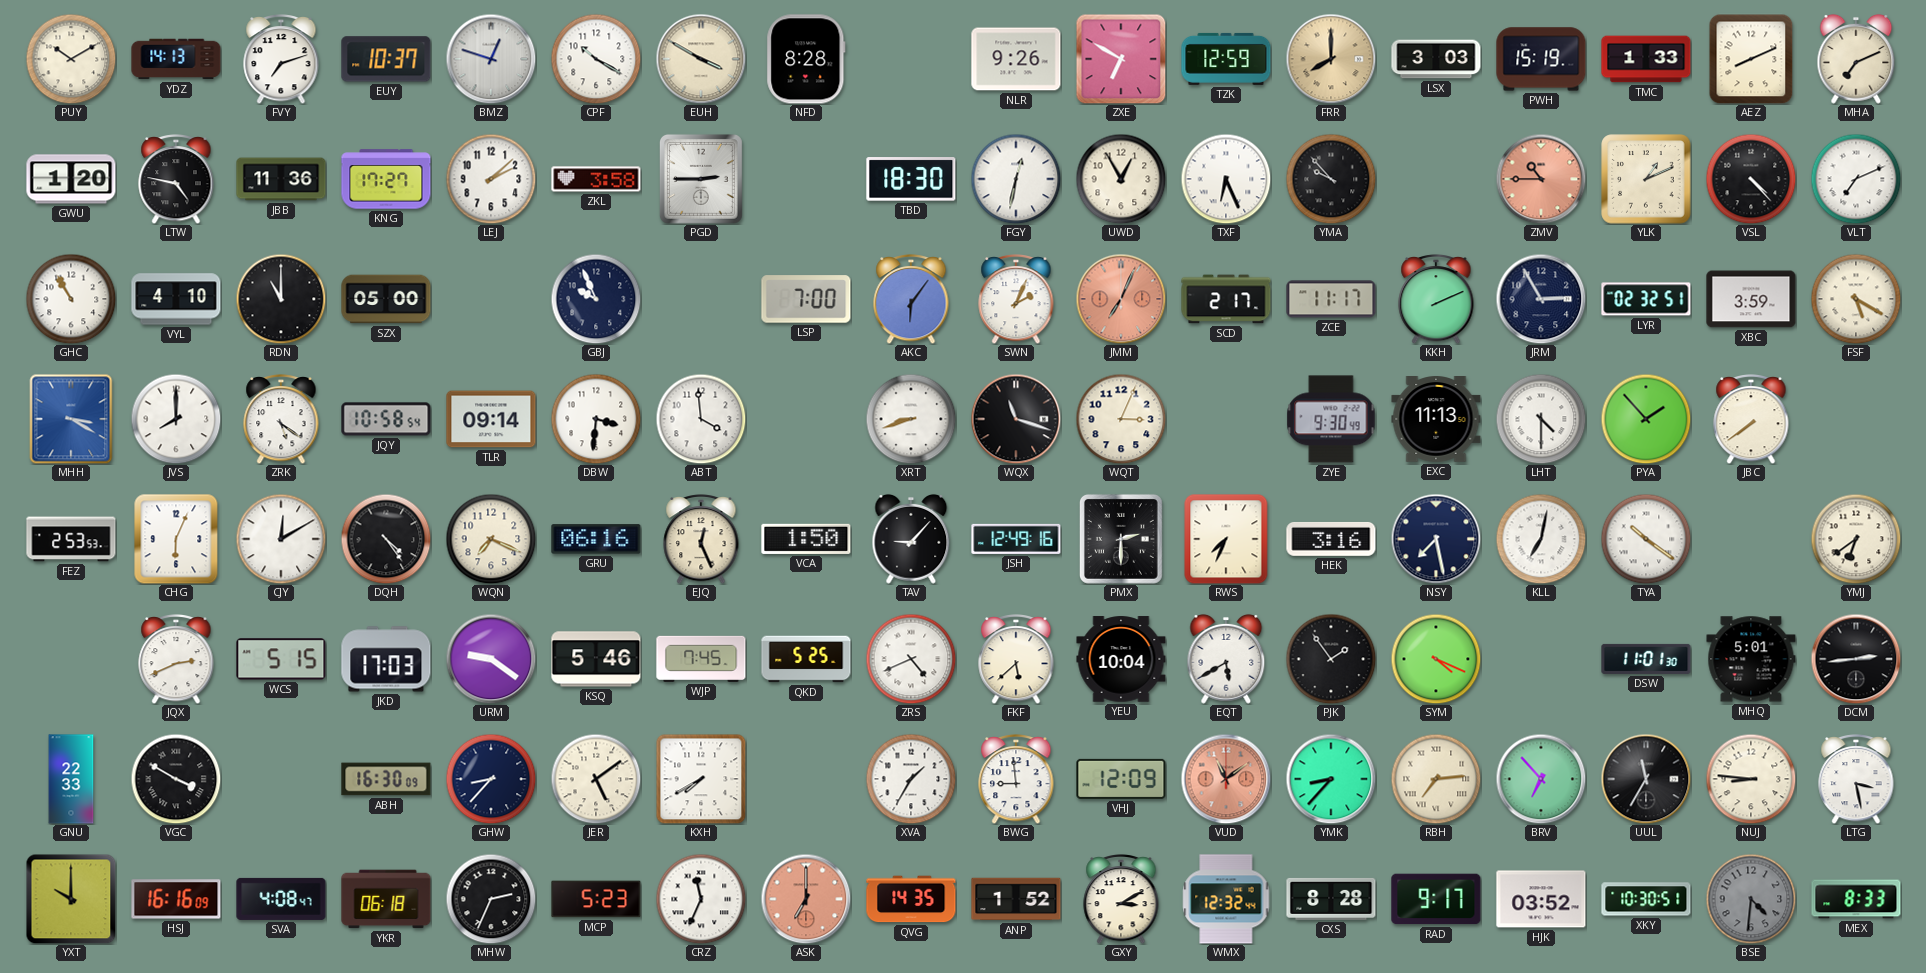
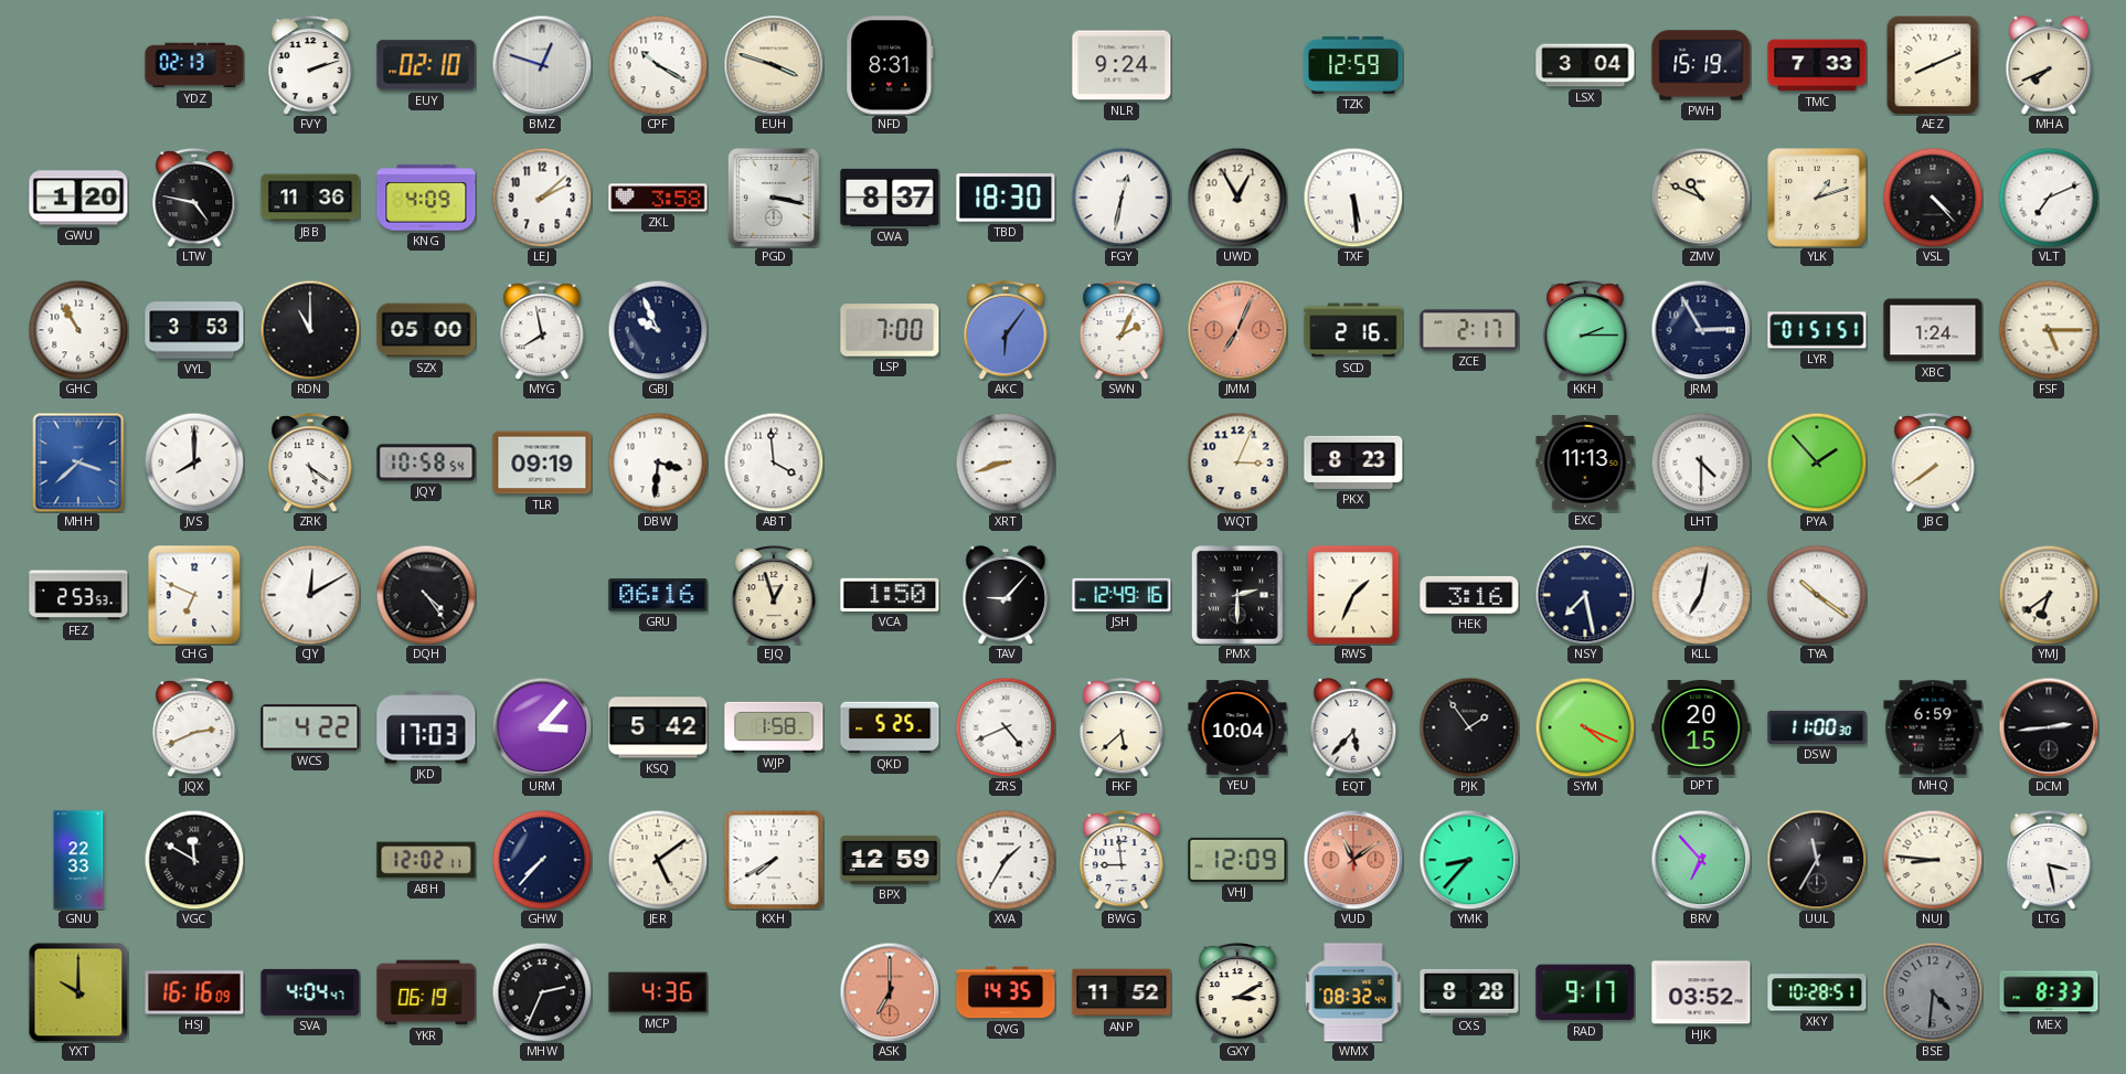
PUY: 10:10 -> none (71, 59)
YDZ: 14:13 -> 02:13 (194, 65)
FVY: 7:12 -> 2:12 (310, 66)
EUY: 10:37 -> 02:10 (426, 65)
EUH: 3:50 -> 3:48 (774, 65)
NFD: 8:28 -> 8:31 (890, 65)
NLR: 9:26 -> 9:24 (1122, 65)
ZXE: 6:50 -> none (1121, 59)
FRR: 8:00 -> none (1331, 59)
LSX: 3:03 -> 3:04 (1585, 65)
TMC: 1:33 -> 7:33 (1817, 65)
MHA: 7:11 -> 7:41 (2049, 65)
KNG: 17:27 -> 4:09 (426, 198)
PGD: 2:45 -> 3:17 (774, 198)
CWA: none -> 8:37 (890, 198)
TXF: 6:26 -> 5:29 (1353, 198)
YMA: 9:53 -> none (1331, 179)
ZMV: 10:45 -> 10:49 (1701, 198)
ZMV dial: salmon -> cream (1701, 198)
YLK: 1:11 -> 1:12 (1817, 198)
VYL: 4:10 -> 3:53 (194, 330)
MYG: none -> 7:58 (542, 331)
SCD: 2:17 -> 2:16 (1353, 330)
ZCE: 11:17 -> 2:17 (1469, 330)
KKH: 2:11 -> 2:15 (1585, 331)
LYR: 02:32 -> 01:51 (1817, 330)
XBC: 3:59 -> 1:24 (1933, 330)
FSF: 5:20 -> 5:15 (2049, 330)
MHH: 3:20 -> 3:38 (78, 462)
TLR: 09:14 -> 09:19 (542, 462)
WQX: 11:18 -> none (1016, 419)
PKX: none -> 8:23 (1353, 462)
ZYE: 9:30 -> none (1331, 419)
CHG: 6:04 -> 6:49 (194, 595)
WQN: 7:19 -> none (491, 539)
EJQ: 12:26 -> 12:57 (774, 596)
RWS: 7:34 -> 1:34 (1353, 595)
WCS: 5:15 -> 4:22 (310, 727)
URM: 9:21 -> 3:07 (542, 727)
KSQ: 5:46 -> 5:42 (658, 727)
WJP: 7:45 -> 1:58 (774, 727)
EQT: 5:40 -> 5:37 (1353, 727)
DPT: none -> 20:15 (1701, 727)
DSW: 11:01 -> 11:00 (1817, 727)
MHQ: 5:01 -> 6:59 (1933, 727)
VGC: 3:50 -> 11:50 (194, 860)
ABH: 16:30 -> 12:02 (426, 860)
GHW: 8:37 -> 7:37 (542, 860)
BPX: none -> 12:59 (890, 860)
RBH: 7:14 -> none (1436, 779)
SVA: 4:08 -> 4:04 (310, 992)
YKR: 06:18 -> 06:19 (426, 992)
MCP: 5:23 -> 4:36 (658, 992)
CRZ: 11:34 -> none (701, 899)
ANP: 1:52 -> 11:52 (1122, 992)
WMX: 12:32 -> 08:32 (1353, 992)
XKY: 10:30 -> 10:28 (1817, 992)
